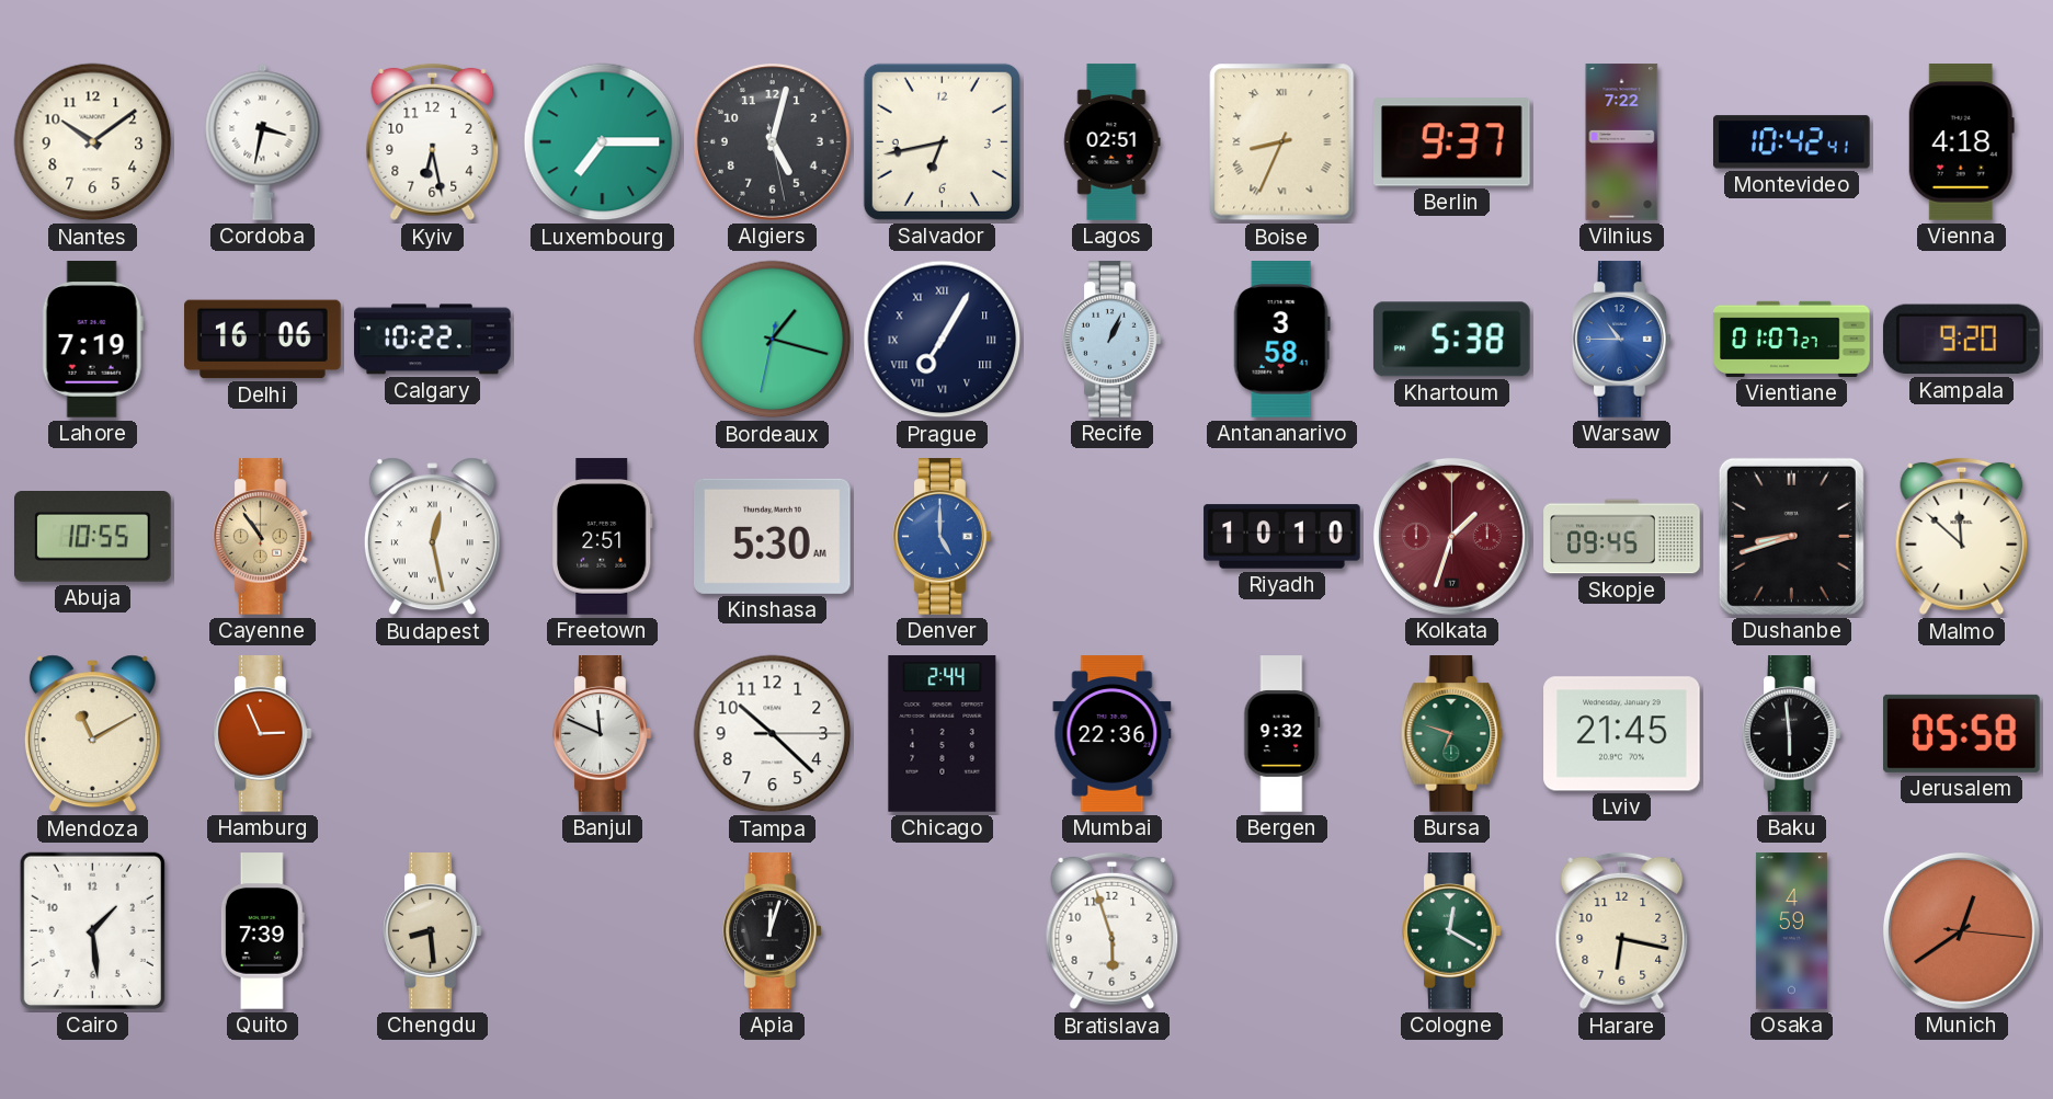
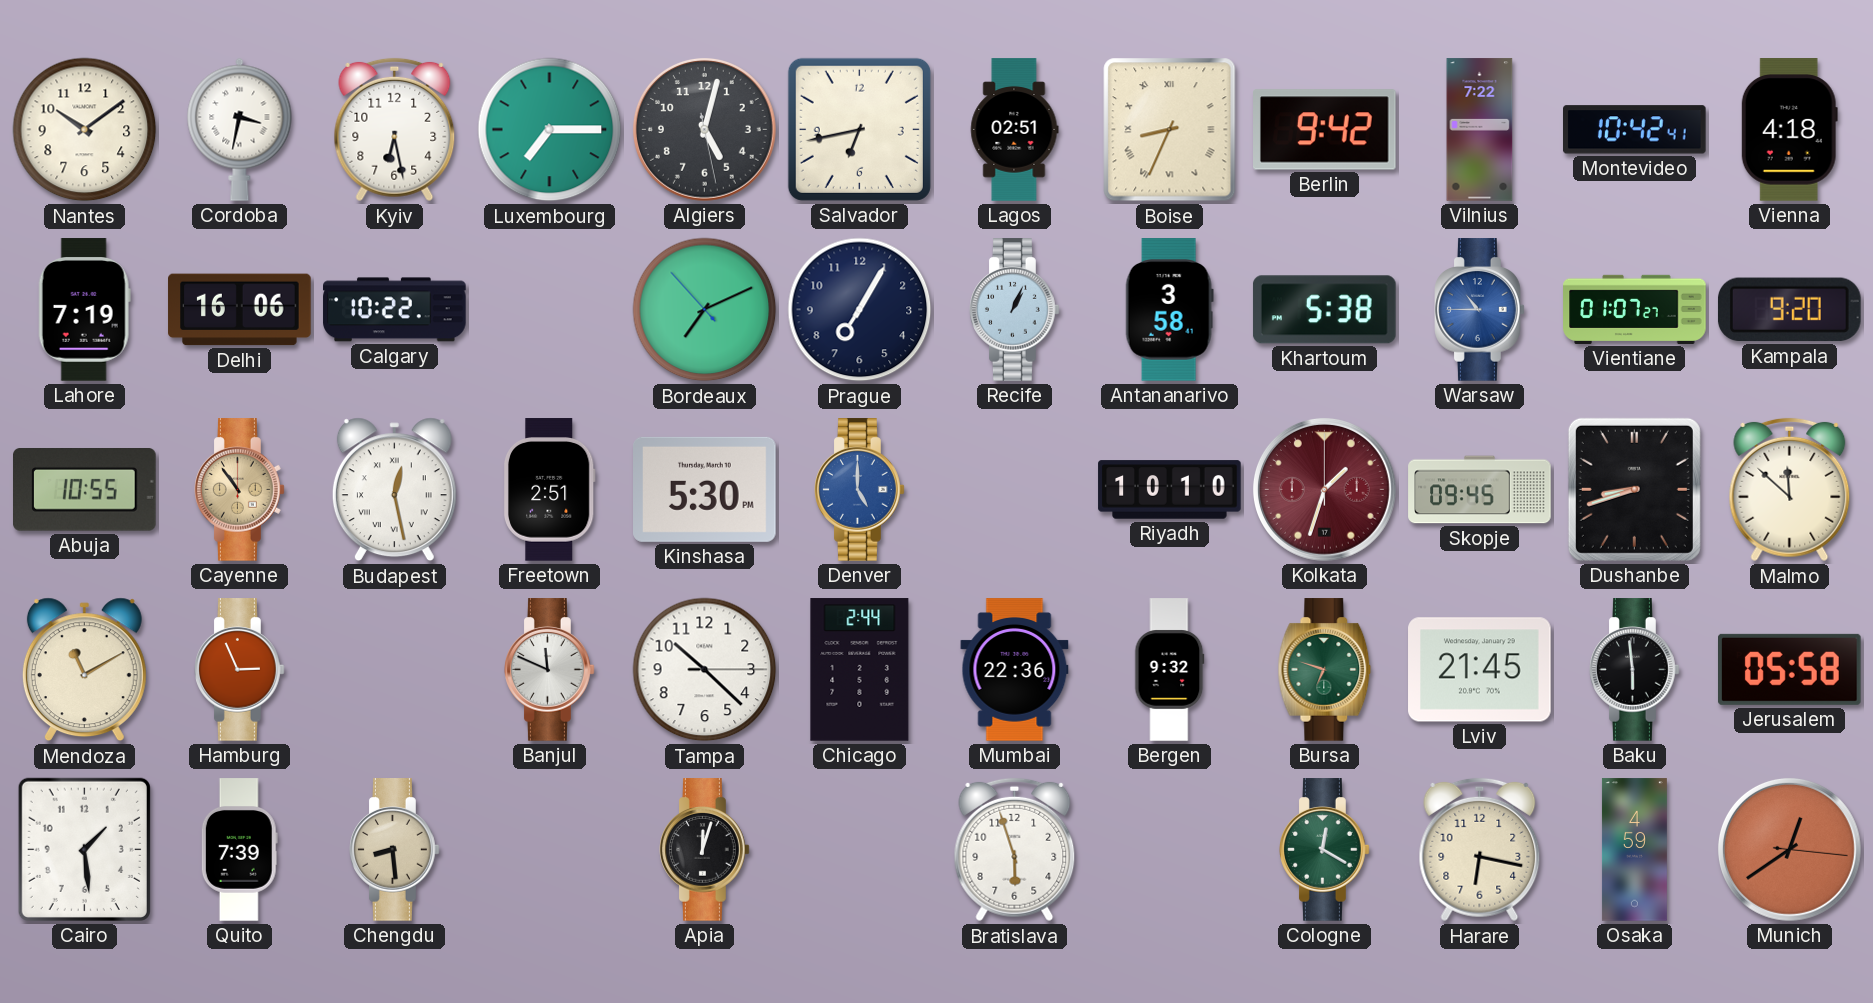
Berlin: 9:37 -> 9:42 (1325, 130)
Bordeaux: 1:17 -> 7:10 (705, 310)
Prague numerals: Roman -> Arabic (860, 310)
Kinshasa: 5:30 AM -> 5:30 PM (705, 489)
